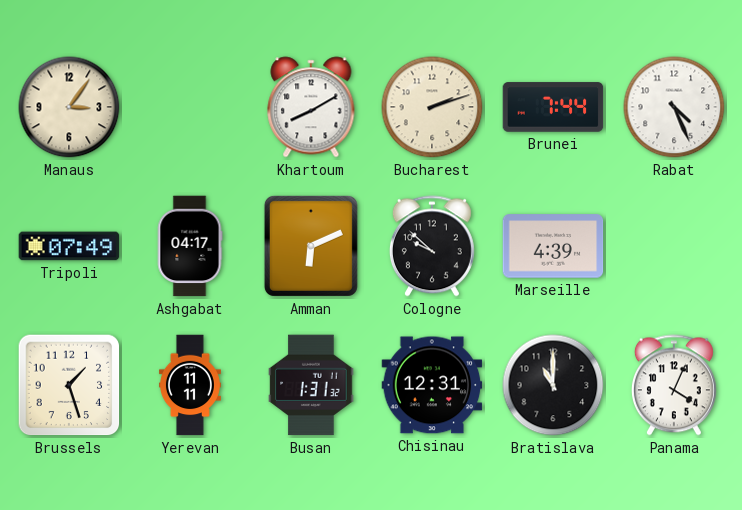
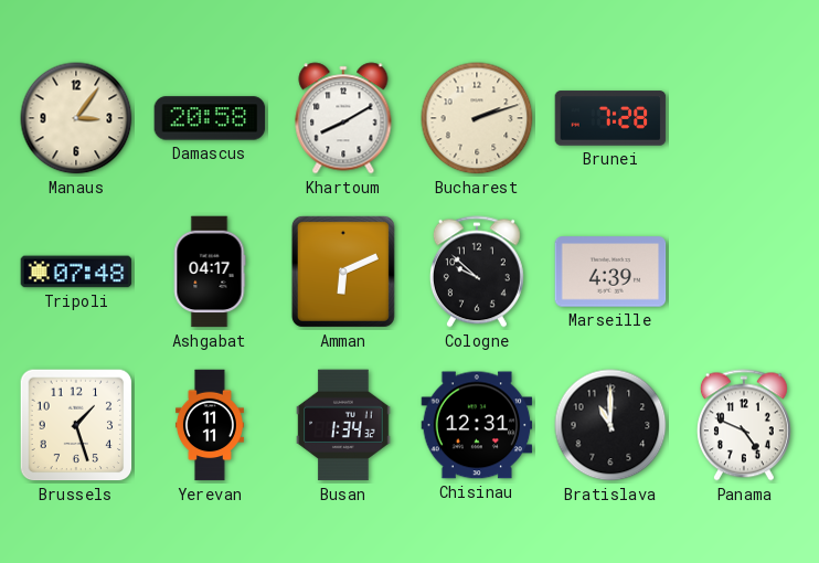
Damascus: none -> 20:58 (210, 118)
Brunei: 7:44 -> 7:28 (610, 118)
Rabat: 4:26 -> none (674, 107)
Tripoli: 07:49 -> 07:48 (76, 272)
Busan: 1:31 -> 1:34 (343, 425)
Panama: 4:04 -> 4:49 (744, 425)
